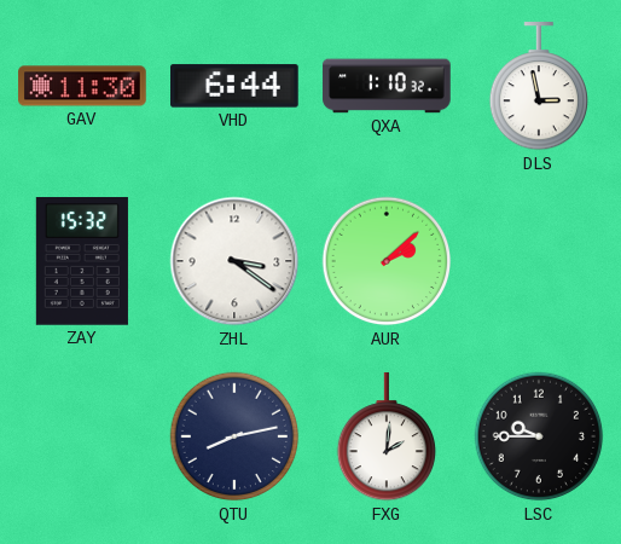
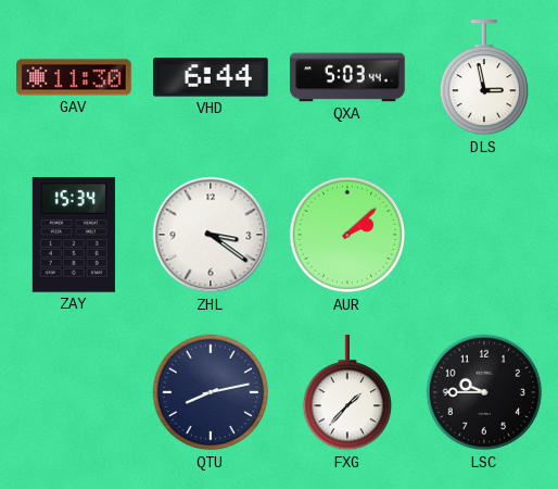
QXA: 1:10 -> 5:03 (347, 77)
ZAY: 15:32 -> 15:34 (74, 235)
FXG: 2:01 -> 1:37 (346, 393)
